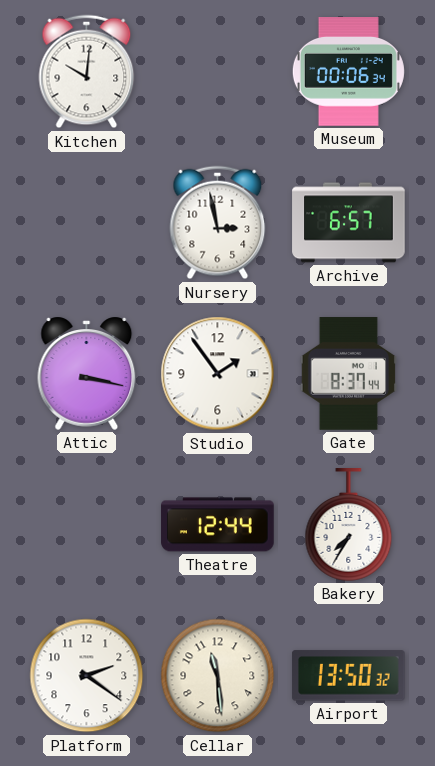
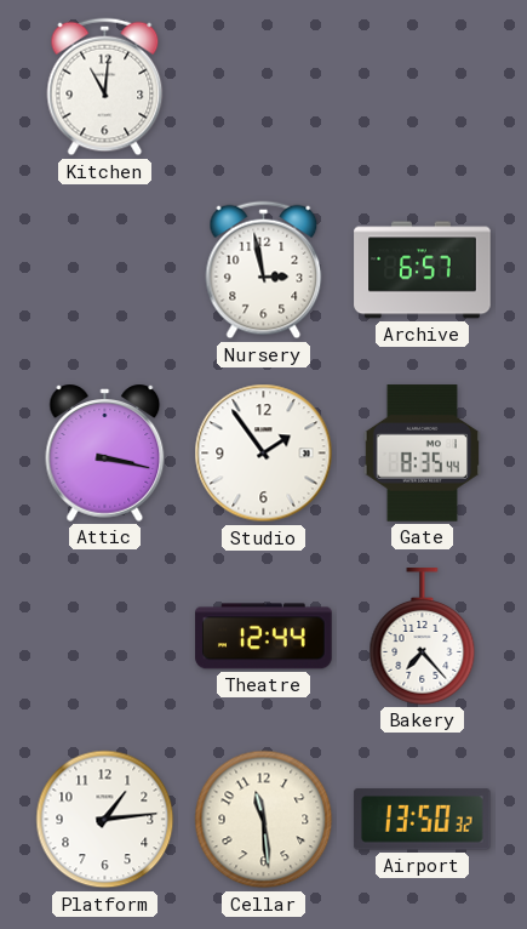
Kitchen: 10:01 -> 11:01 (105, 87)
Museum: 00:06 -> none (348, 72)
Gate: 8:37 -> 8:35 (422, 454)
Bakery: 7:35 -> 7:23 (423, 637)
Platform: 2:21 -> 1:14 (105, 820)
